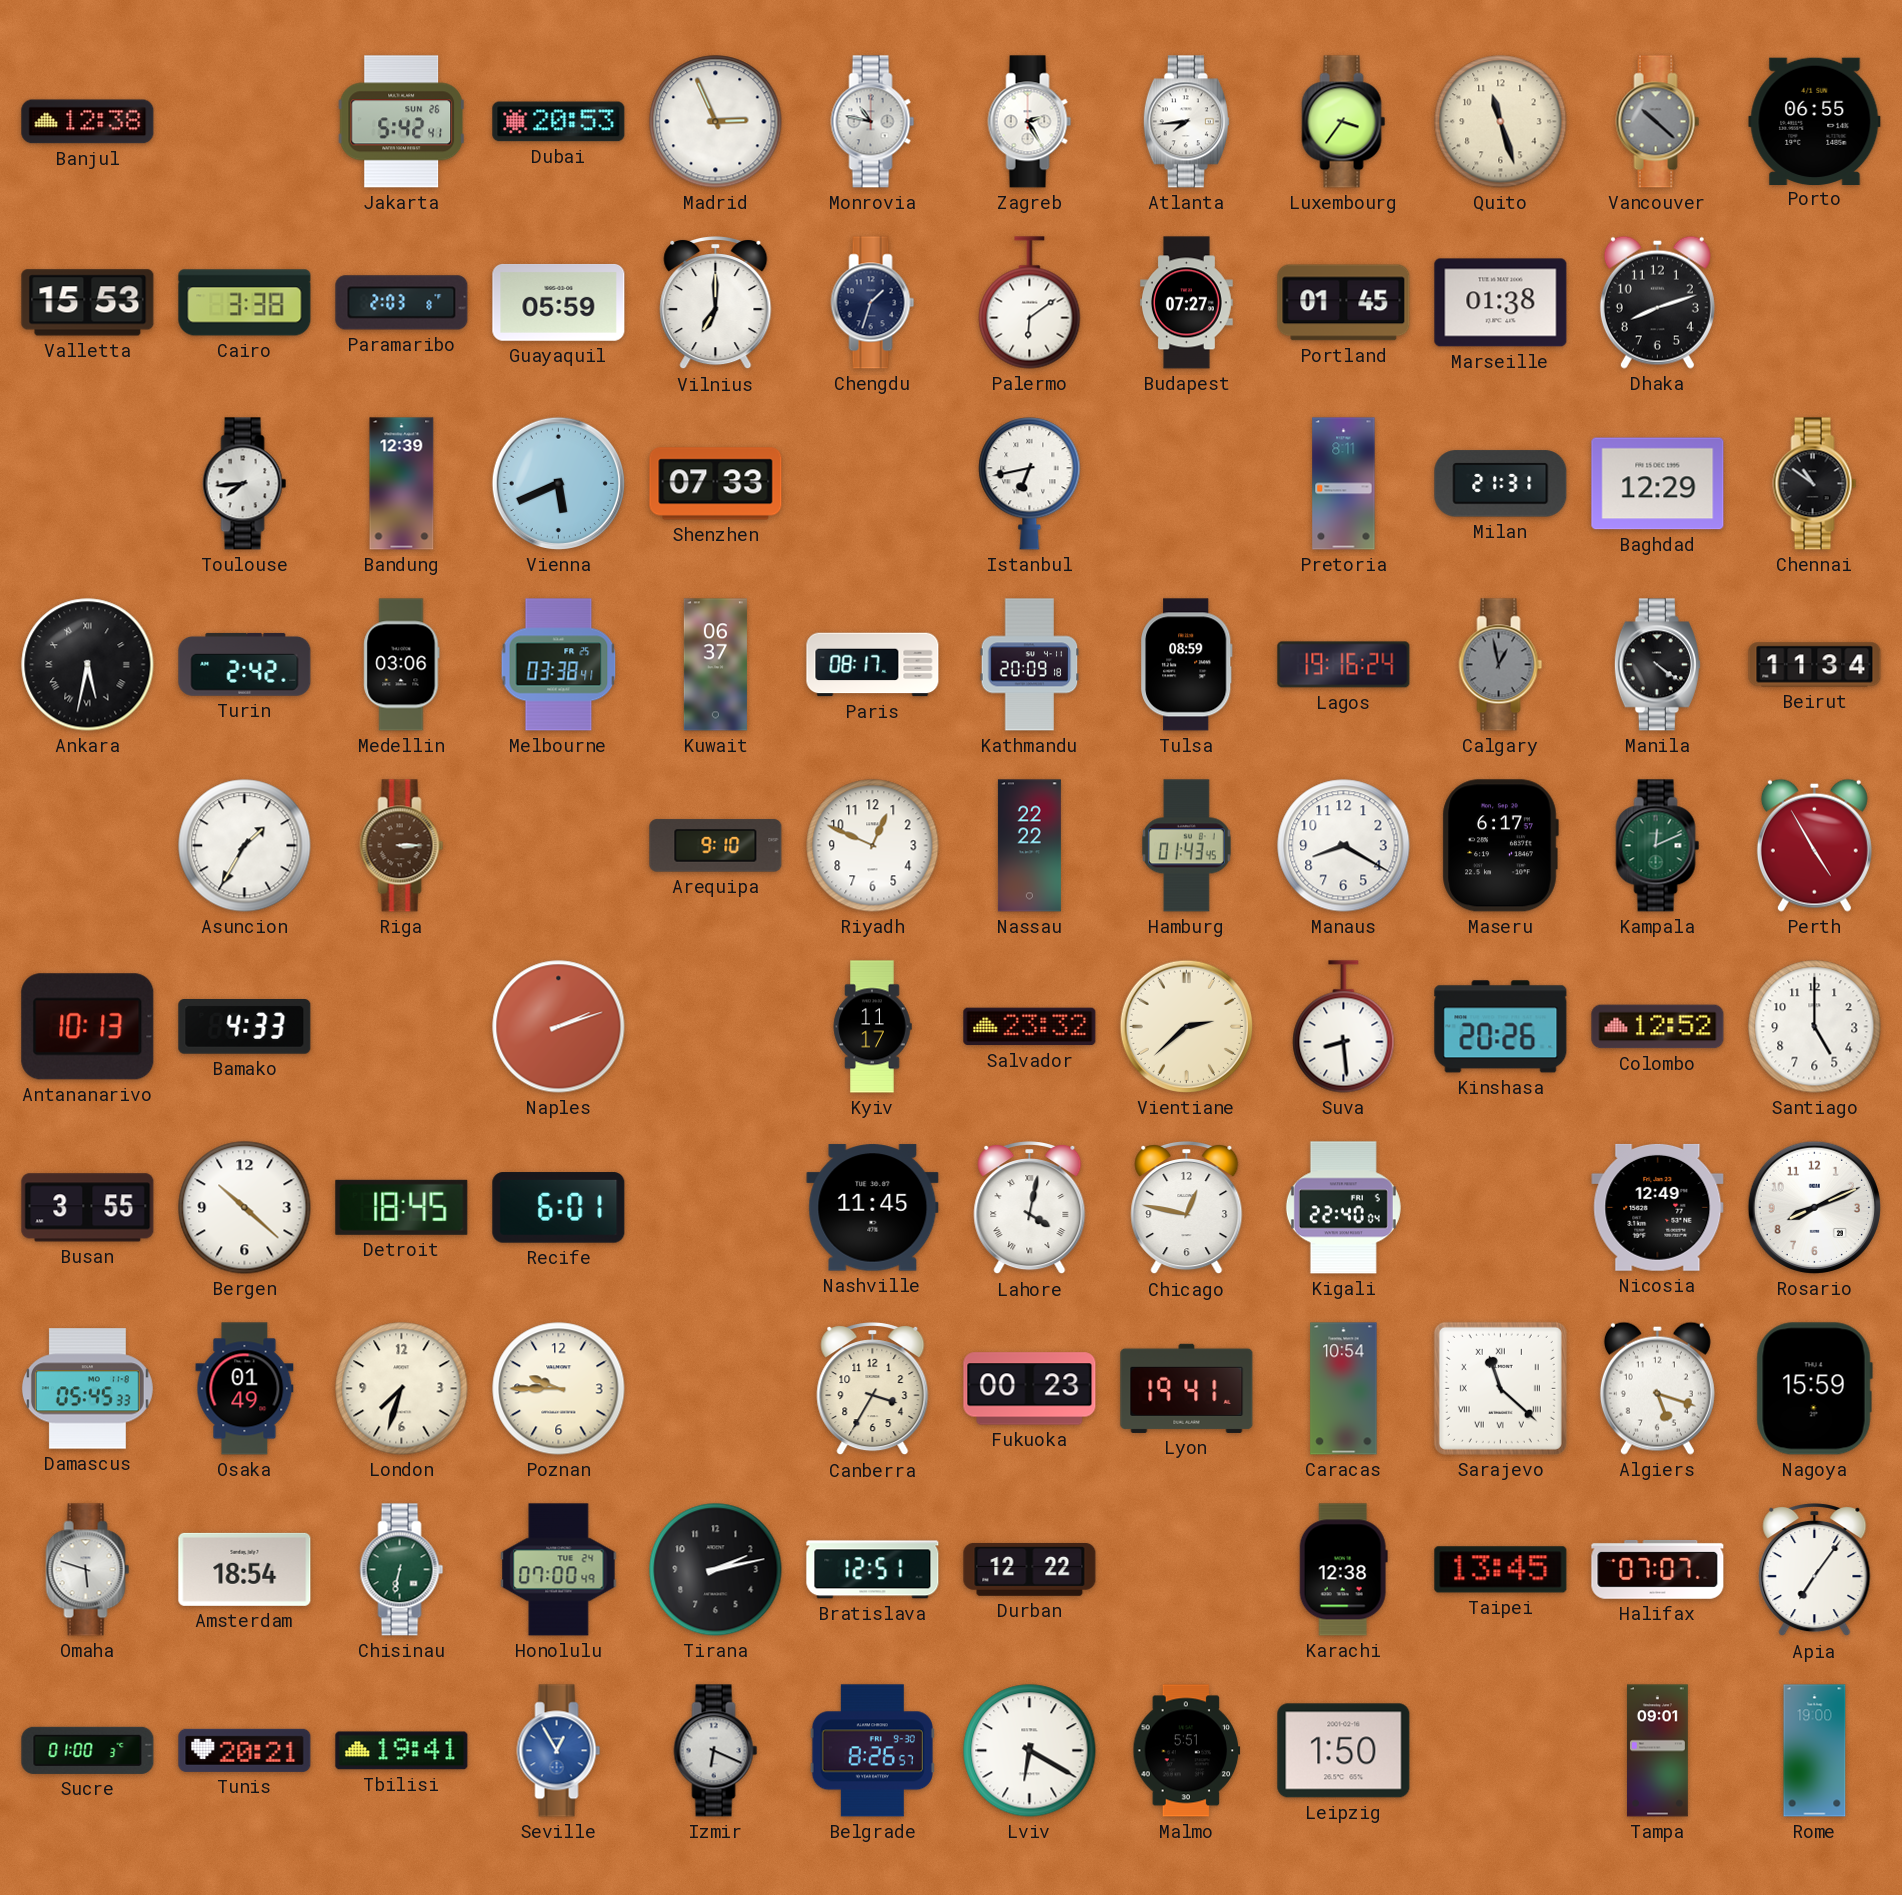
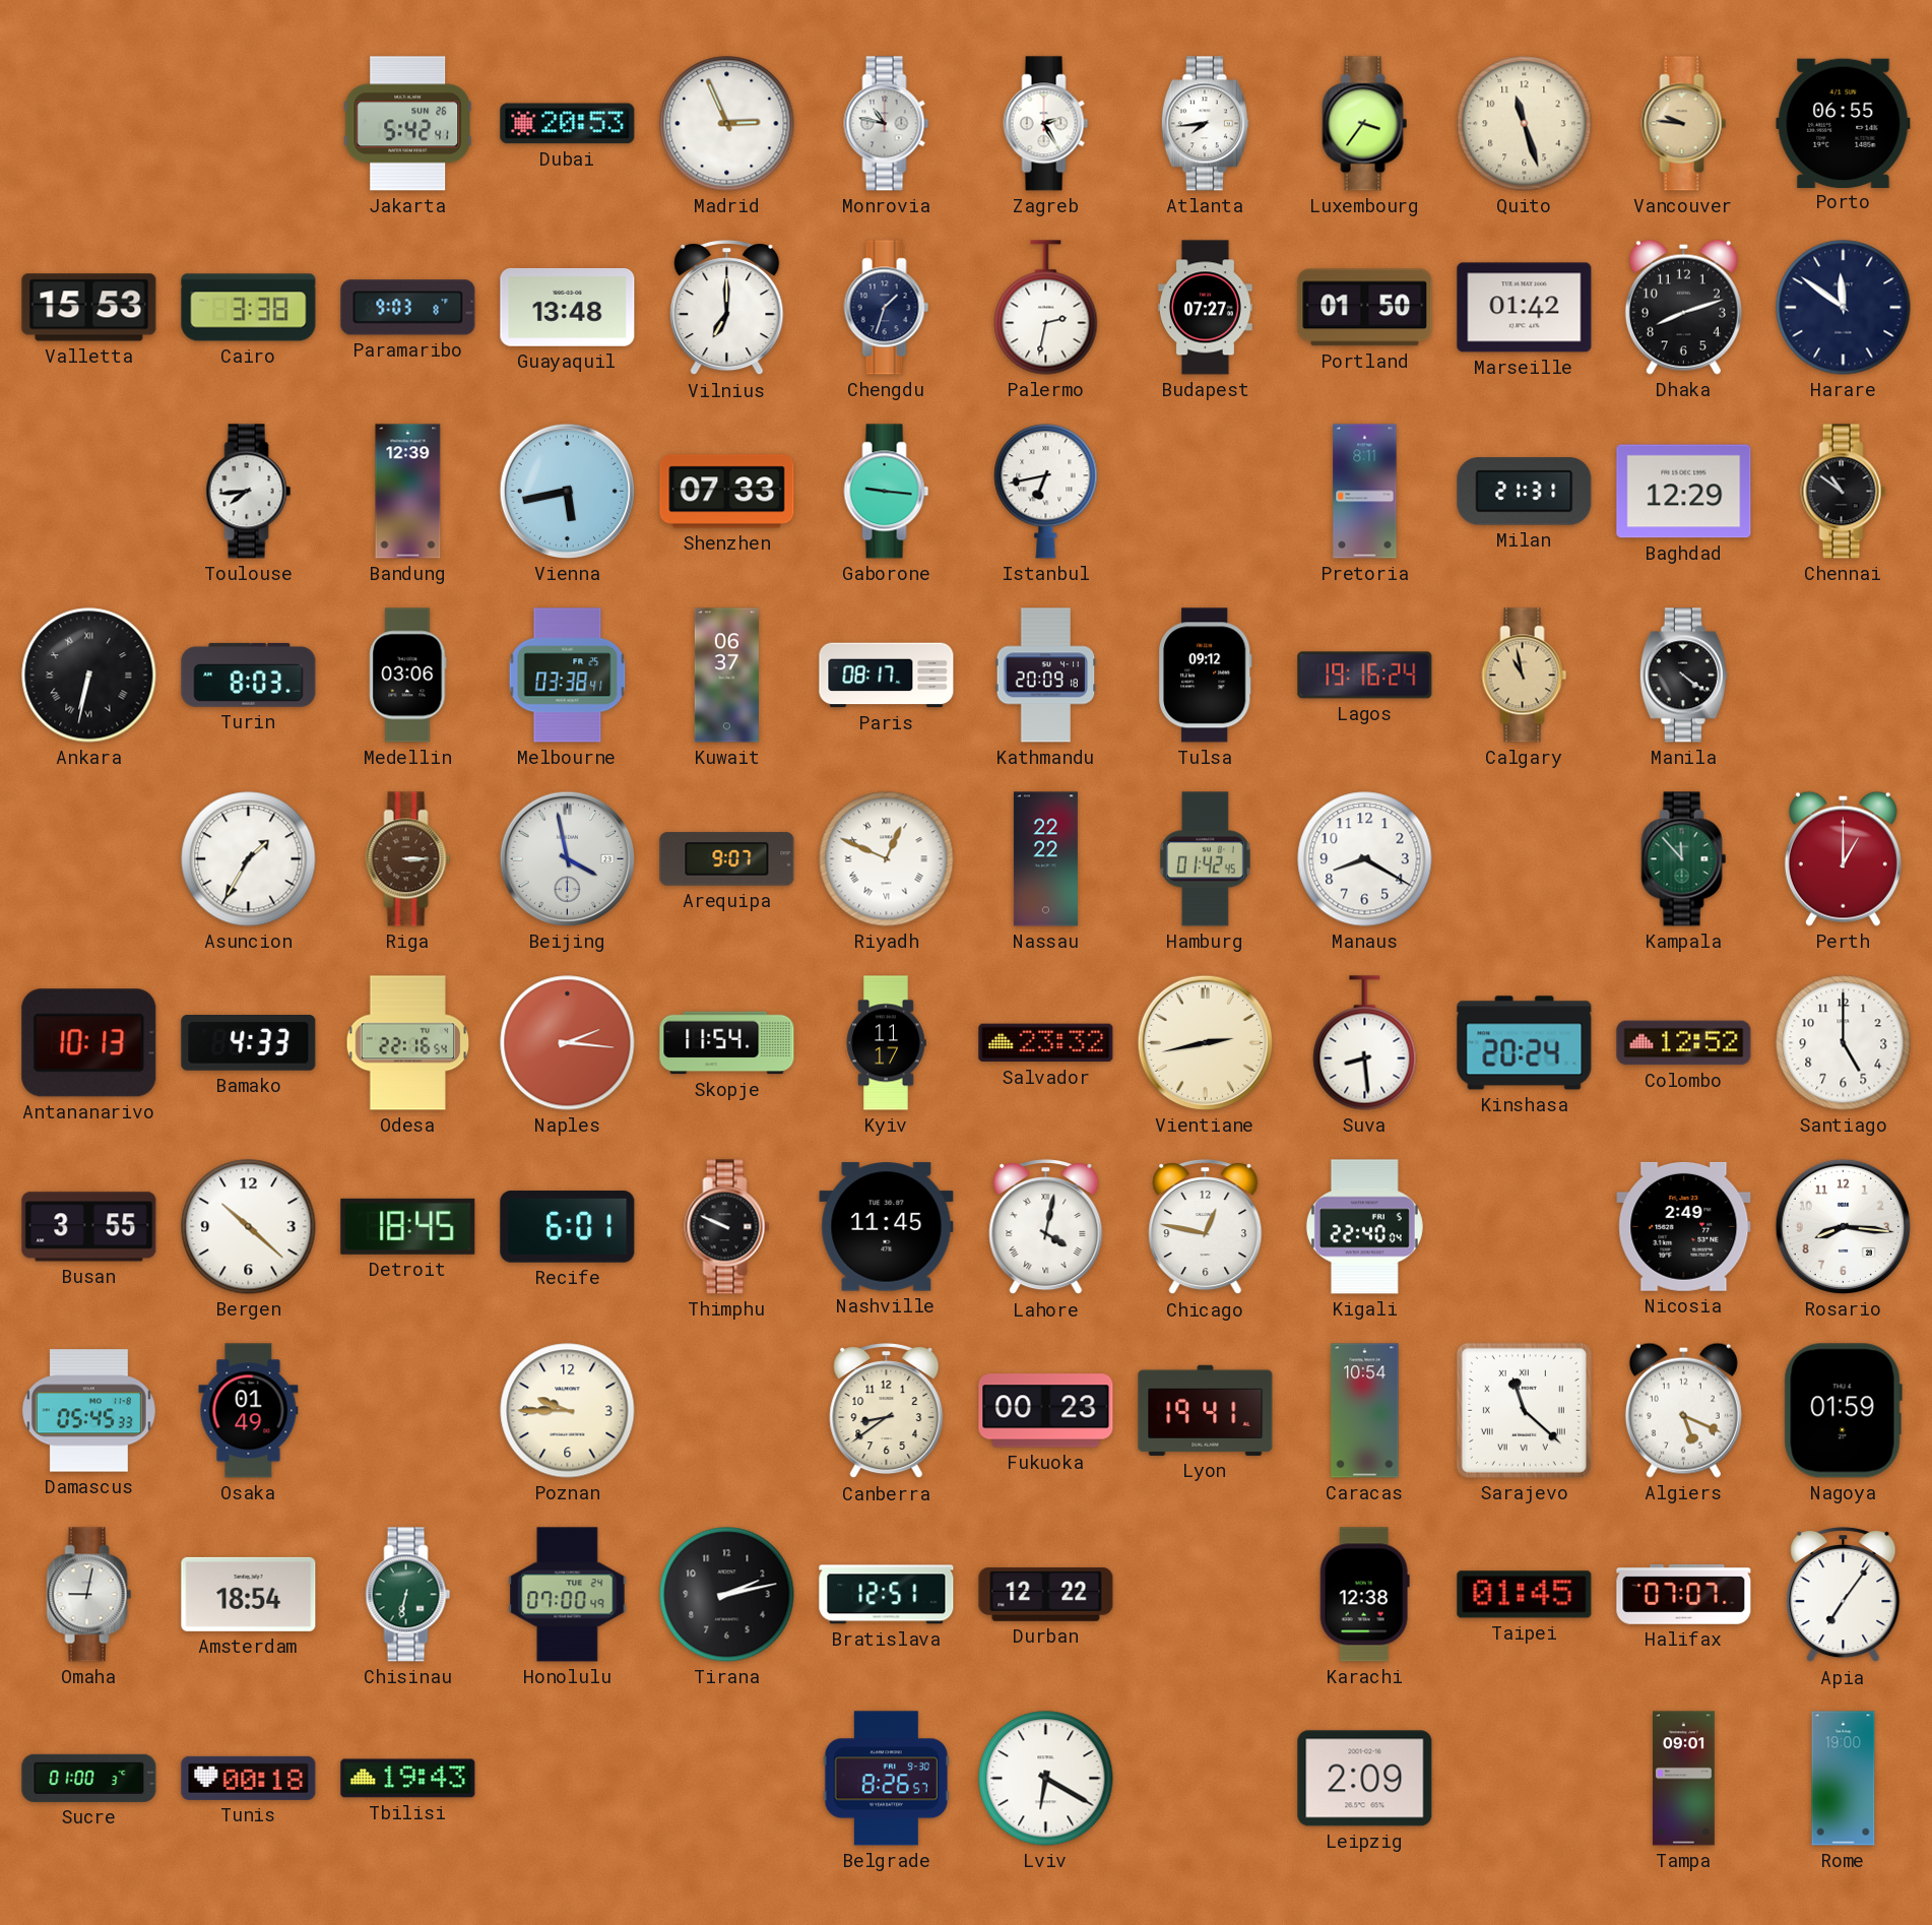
Banjul: 12:38 -> none (88, 122)
Vancouver: 10:22 -> 9:46 (1684, 124)
Vancouver dial: grey -> champagne (1684, 124)
Paramaribo: 2:03 -> 9:03 (408, 308)
Guayaquil: 05:59 -> 13:48 (568, 307)
Palermo: 6:09 -> 2:32 (1046, 308)
Portland: 01:45 -> 01:50 (1365, 308)
Marseille: 01:38 -> 01:42 (1525, 308)
Harare: none -> 11:51 (1844, 308)
Vienna: 5:41 -> 5:43 (567, 491)
Gaborone: none -> 9:16 (887, 492)
Ankara: 5:32 -> 6:32 (89, 676)
Turin: 2:42 -> 8:03 (249, 675)
Tulsa: 08:59 -> 09:12 (1206, 676)
Calgary: 12:58 -> 10:58 (1525, 676)
Calgary dial: grey -> champagne (1525, 676)
Beirut: 11:34 -> none (1815, 665)
Beijing: none -> 3:58 (567, 858)
Arequipa: 9:10 -> 9:07 (727, 859)
Riyadh numerals: Arabic -> Roman (887, 859)
Hamburg: 01:43 -> 01:42 (1205, 859)
Maseru: 6:17 -> none (1500, 846)
Kampala: 12:11 -> 11:53 (1684, 859)
Perth: 4:55 -> 1:00 (1843, 858)
Odesa: none -> 22:16 (408, 1043)
Naples: 2:12 -> 2:16 (568, 1043)
Skopje: none -> 11:54 (727, 1043)
Vientiane: 2:38 -> 2:43 (1205, 1042)
Kinshasa: 20:26 -> 20:24 (1525, 1043)
Thimphu: none -> 9:49 (727, 1227)
Nicosia: 12:49 -> 2:49 (1684, 1226)
Rosario: 8:11 -> 8:16 (1843, 1226)
London: 7:33 -> none (402, 1389)
Canberra: 3:35 -> 8:39 (887, 1412)
Algiers: 5:18 -> 5:19 (1683, 1410)
Nagoya: 15:59 -> 01:59 (1843, 1411)
Omaha: 5:48 -> 9:02 (89, 1595)
Taipei: 13:45 -> 01:45 (1525, 1595)
Tunis: 20:21 -> 00:18 (249, 1778)
Tbilisi: 19:41 -> 19:43 (408, 1779)
Seville: 12:55 -> none (559, 1751)
Izmir: 6:19 -> none (716, 1751)
Malmo: 5:51 -> none (1187, 1751)
Leipzig: 1:50 -> 2:09 (1365, 1779)
